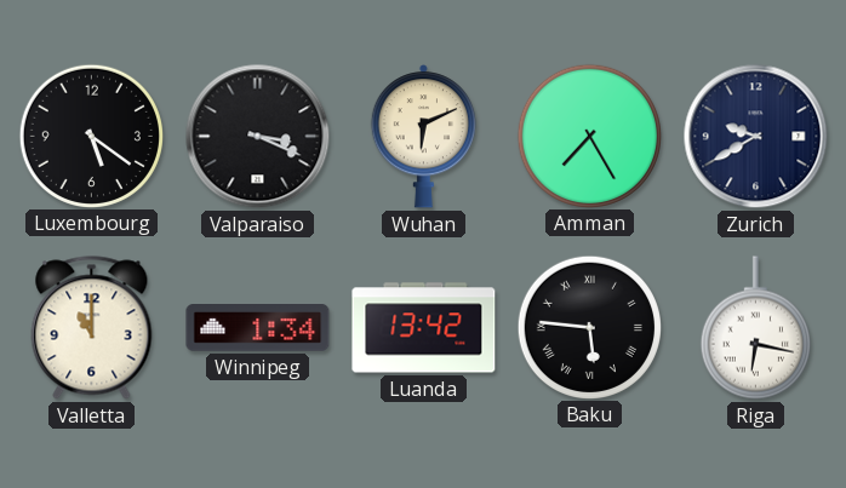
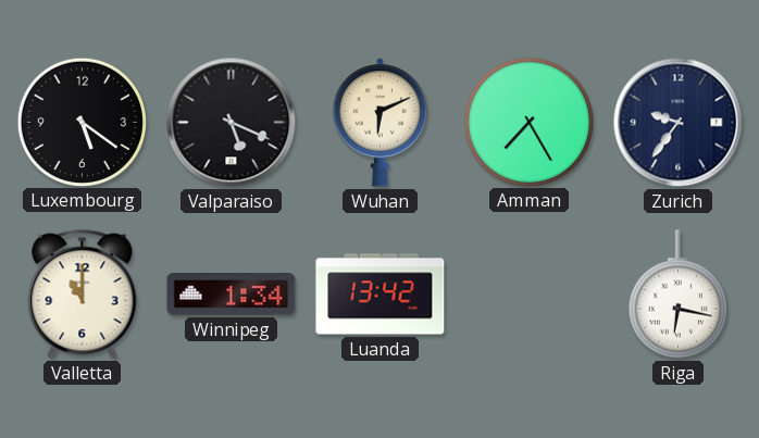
Valparaiso: 3:19 -> 5:19 (232, 123)
Zurich: 9:40 -> 9:36 (679, 123)
Baku: 5:46 -> none (589, 327)
